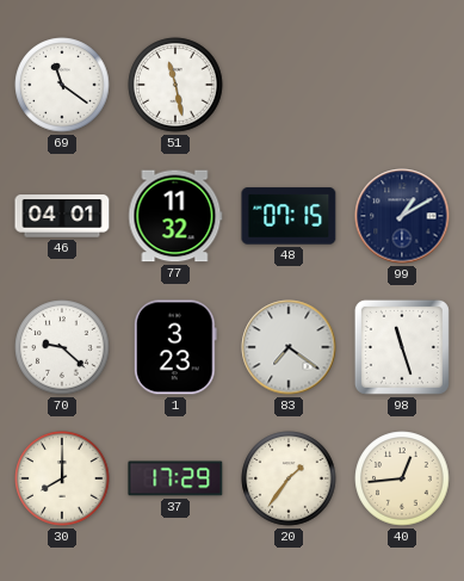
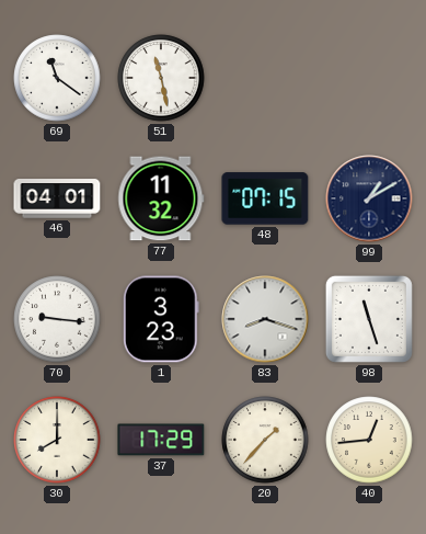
70: 9:22 -> 9:16 (57, 319)
83: 7:21 -> 8:18 (265, 319)
20: 1:36 -> 1:37 (265, 440)
